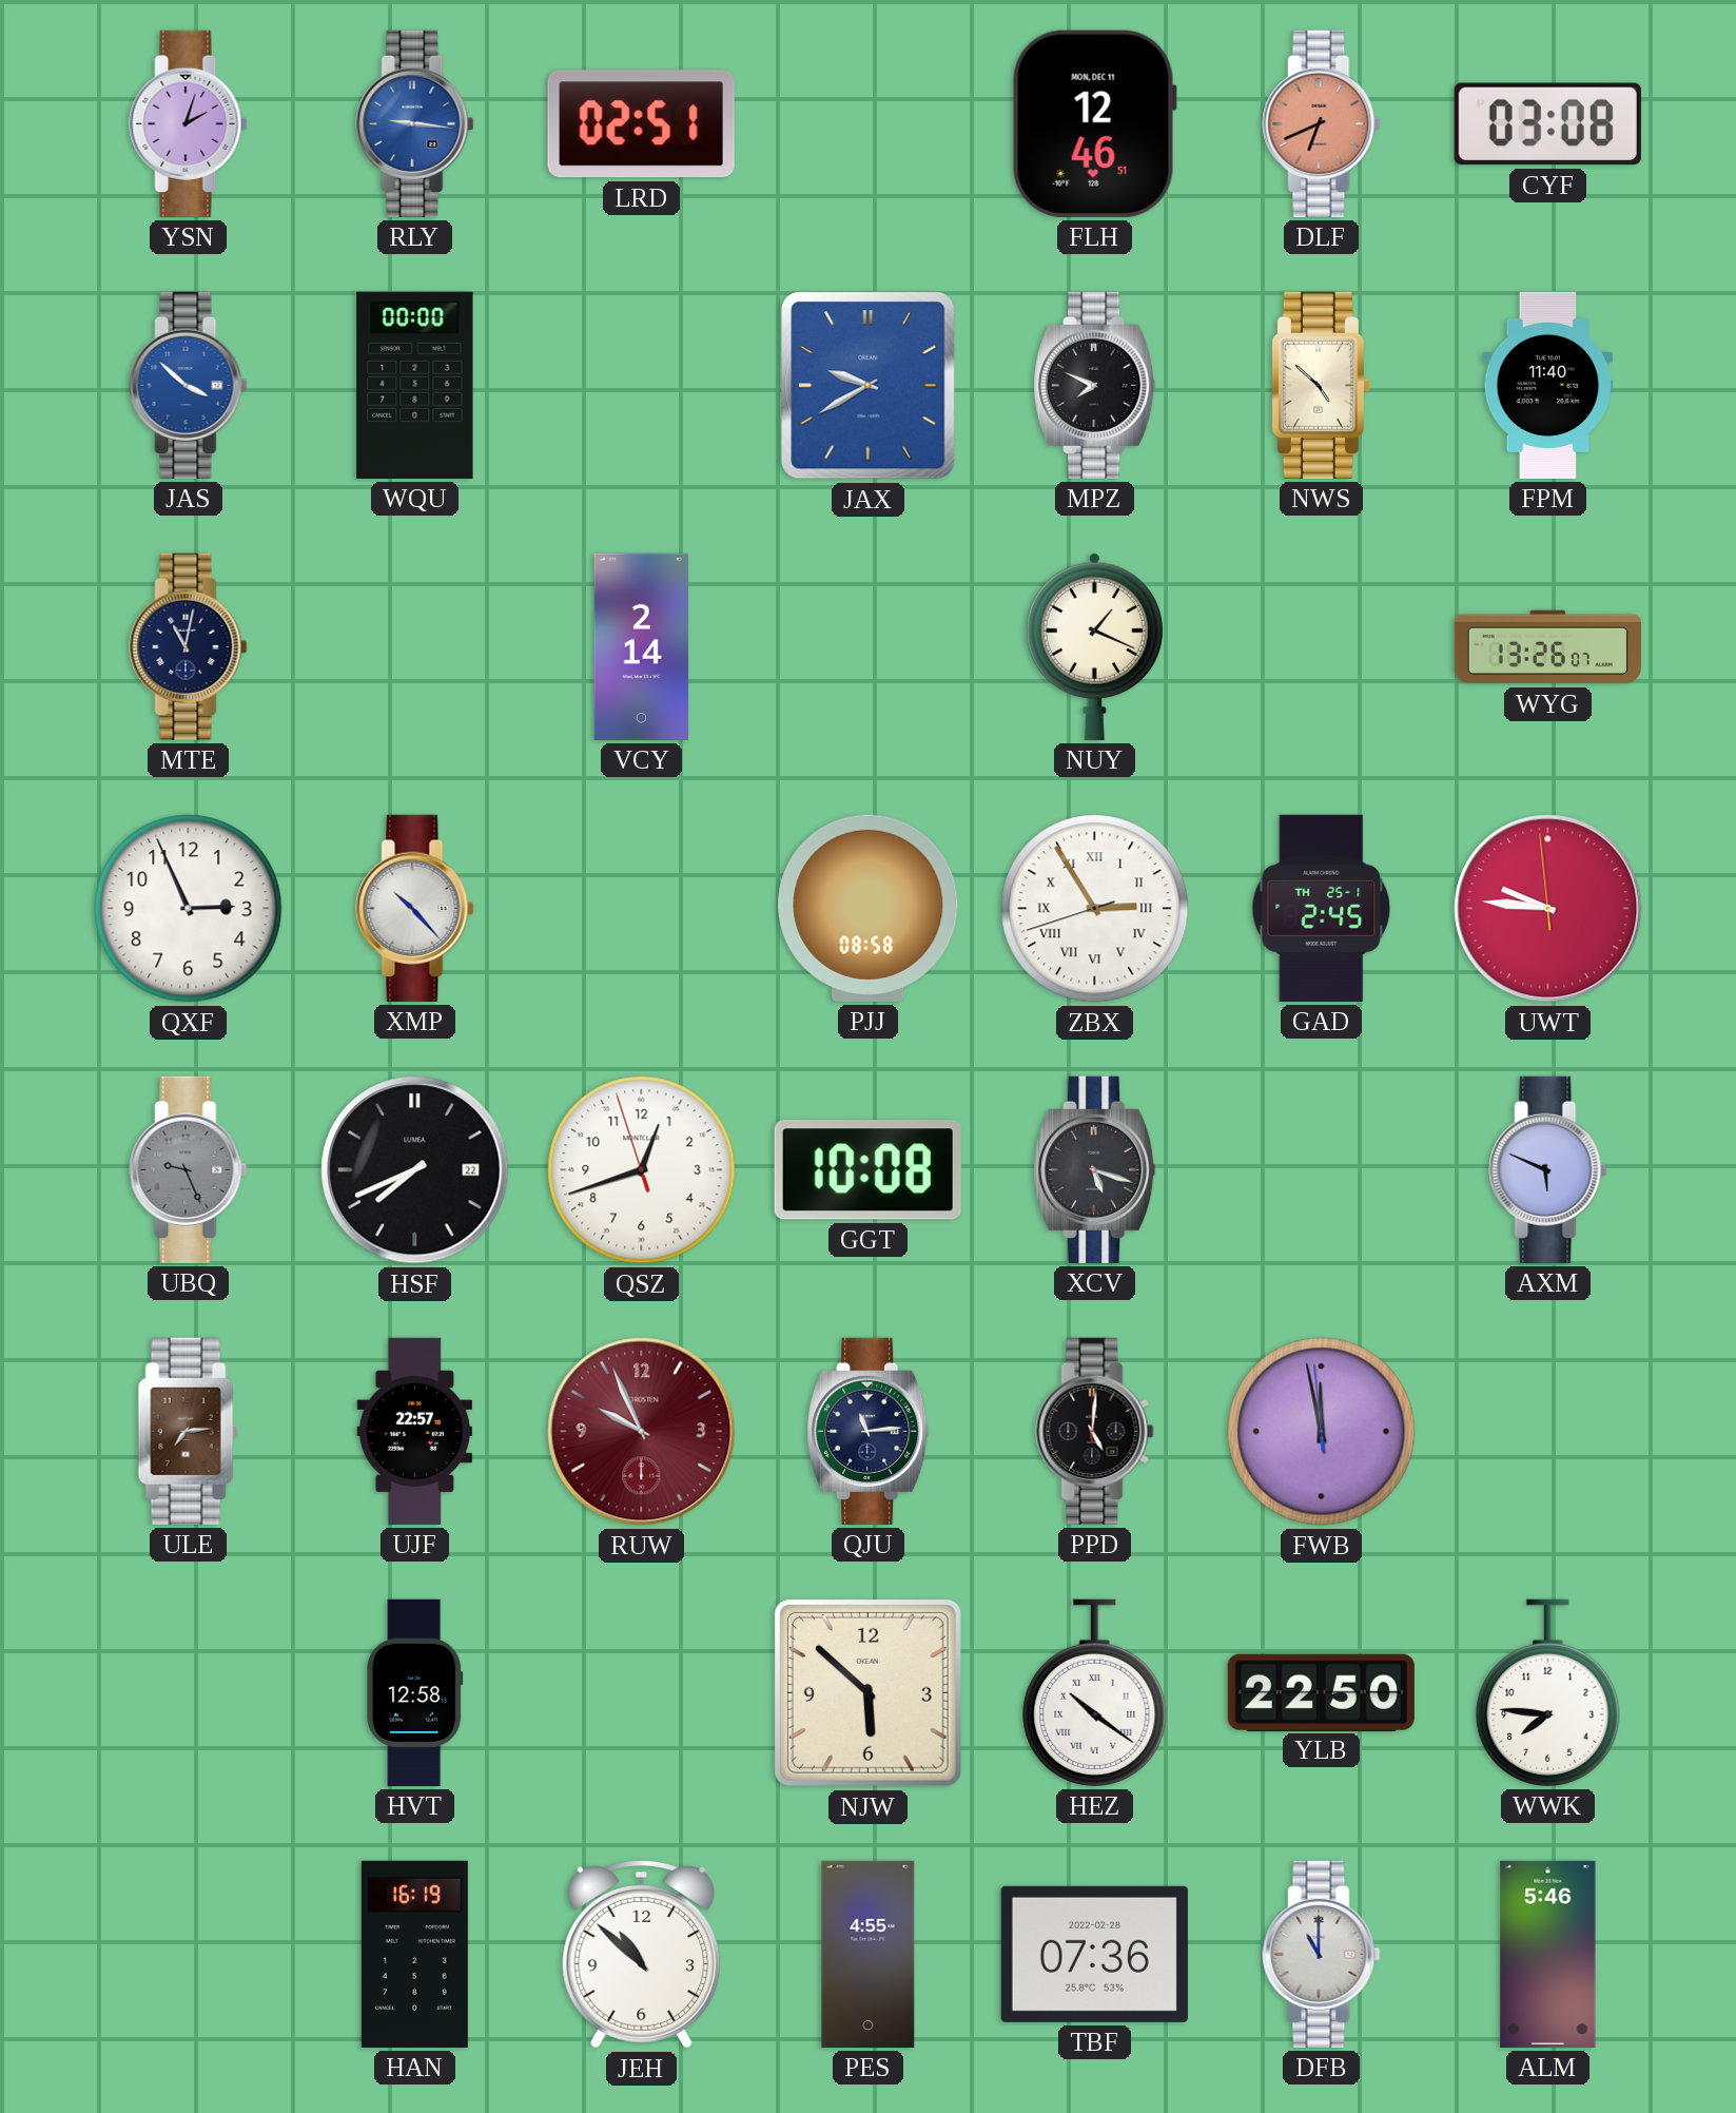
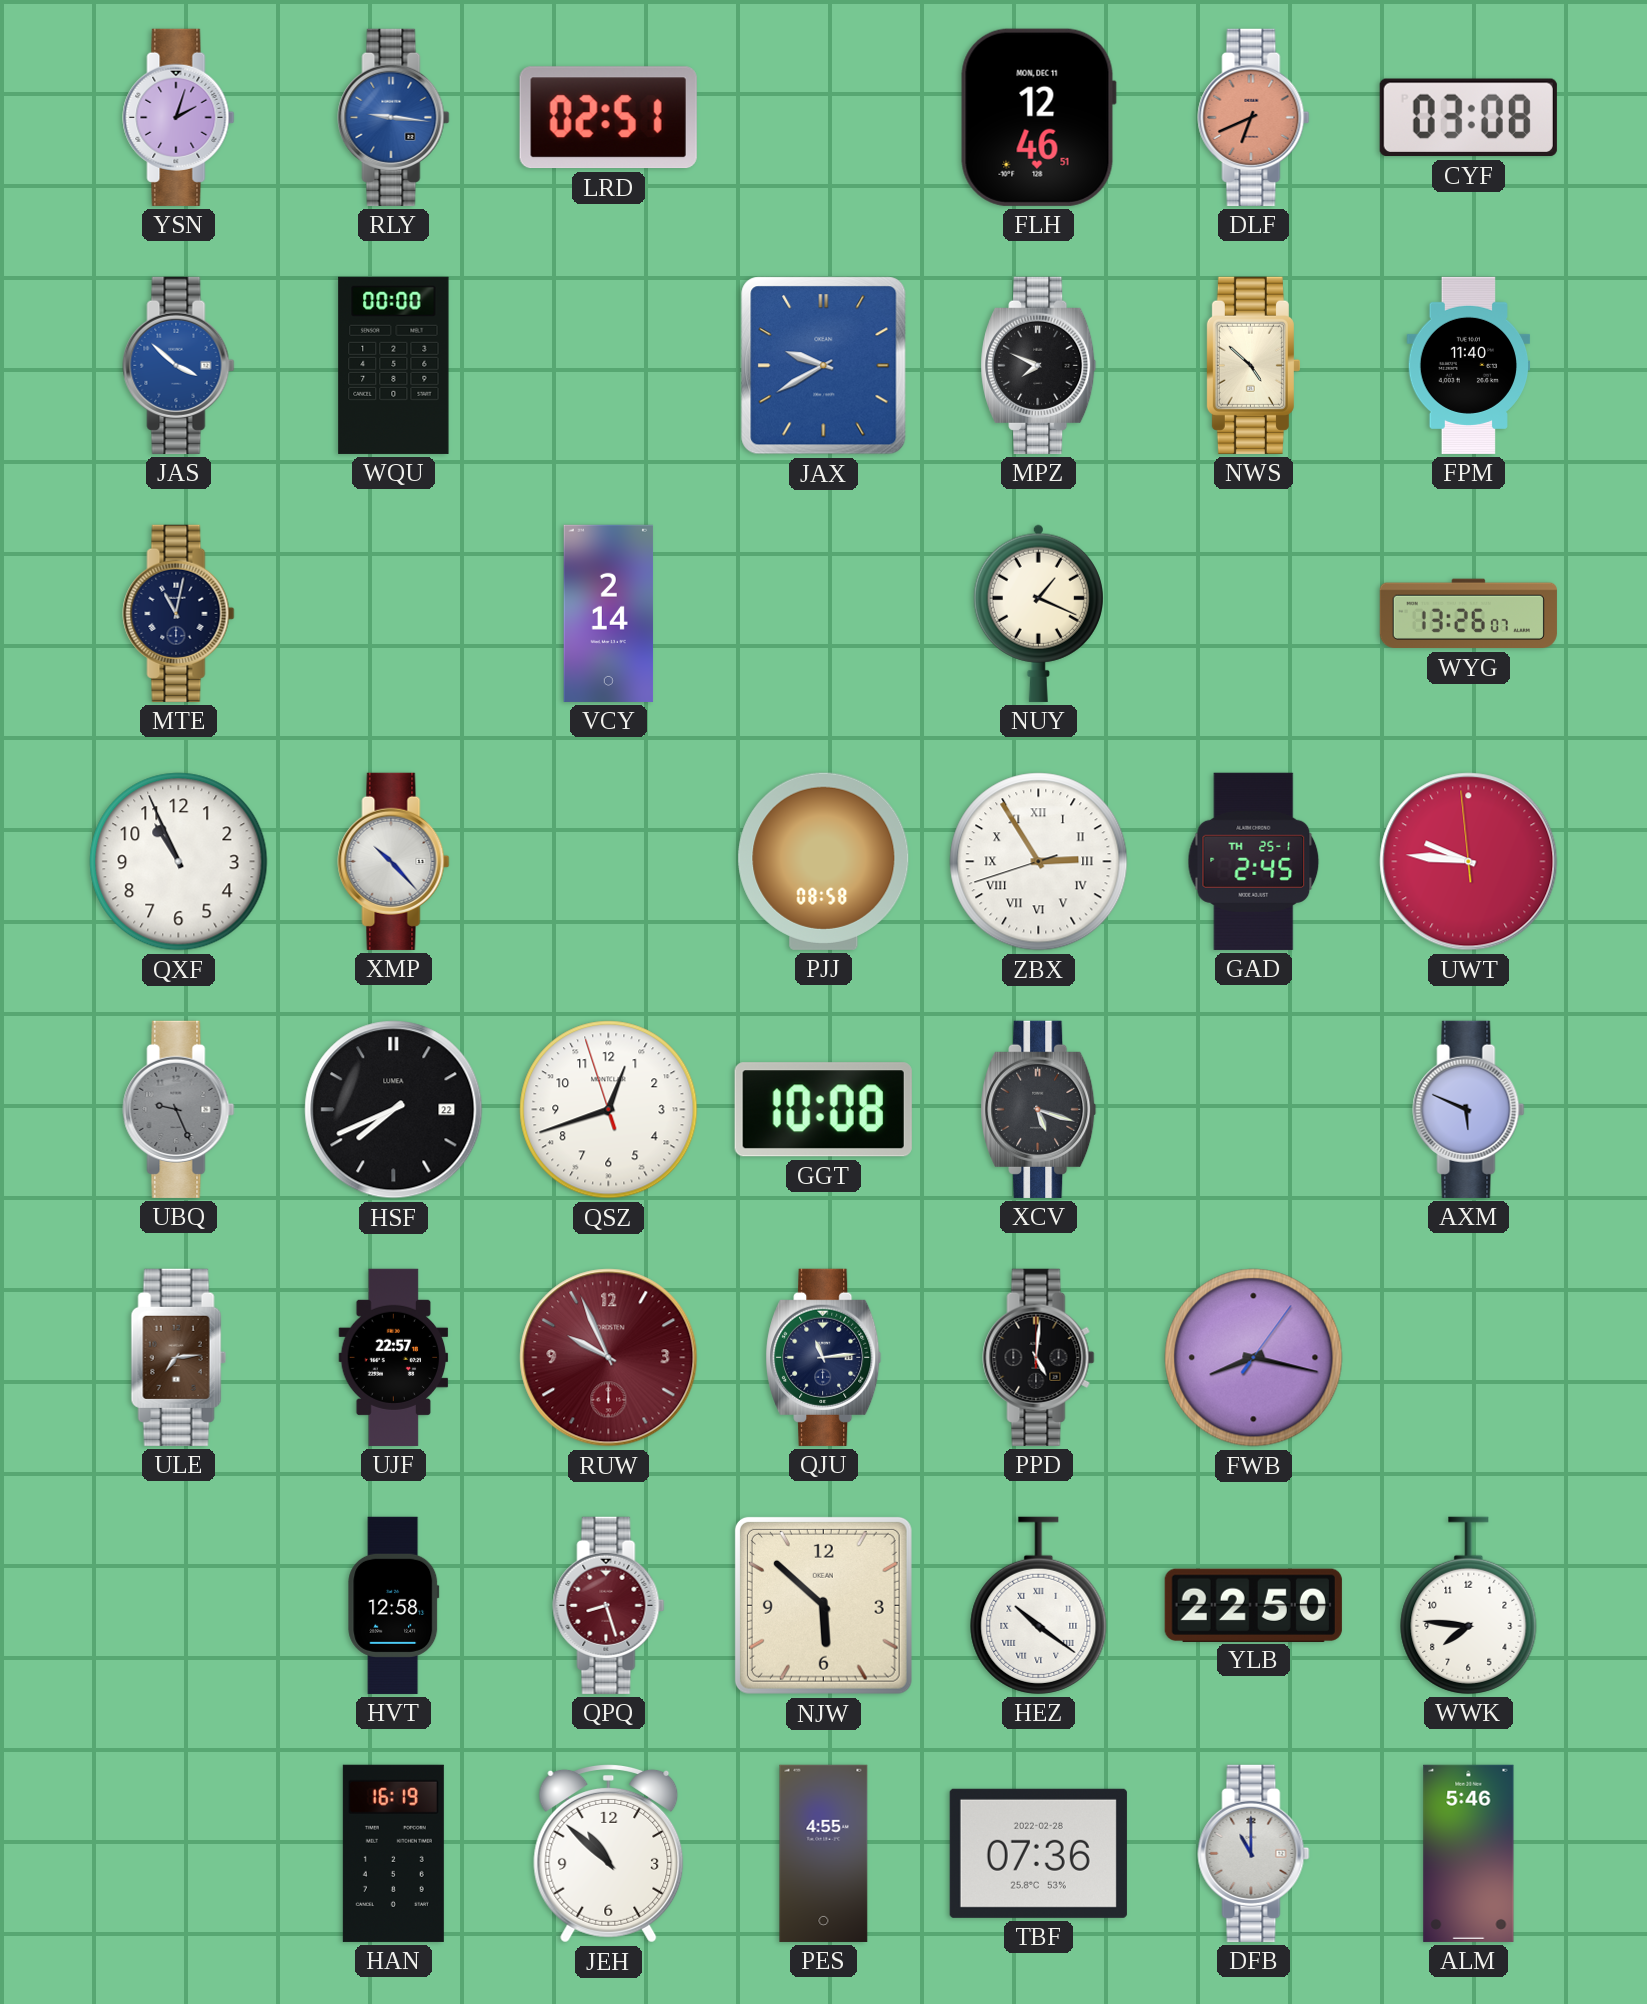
QXF: 2:56 -> 10:56 (179, 862)
FWB: 11:57 -> 8:17 (1254, 1358)
QPQ: none -> 8:27 (609, 1605)
